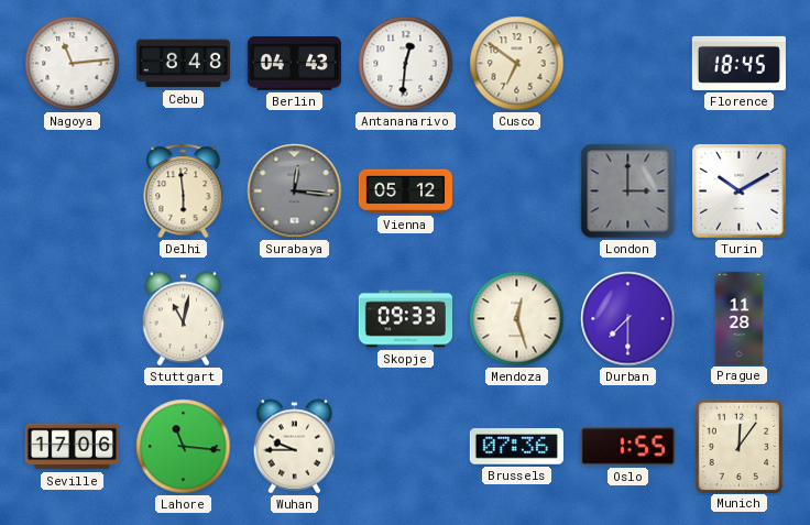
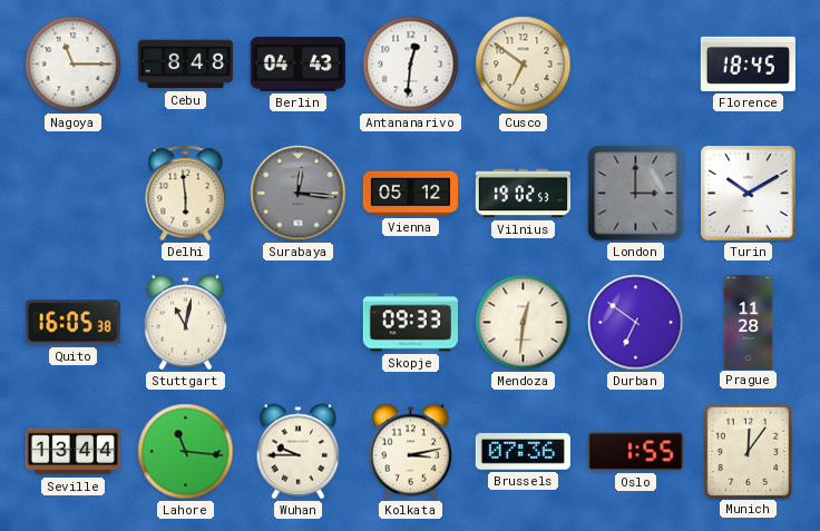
Nagoya: 11:14 -> 11:15 (74, 65)
Vilnius: none -> 19:02 (523, 194)
Quito: none -> 16:05 (72, 323)
Mendoza: 12:27 -> 12:31 (524, 323)
Durban: 7:30 -> 6:51 (636, 323)
Seville: 17:06 -> 13:44 (72, 452)
Kolkata: none -> 3:13 (411, 452)
